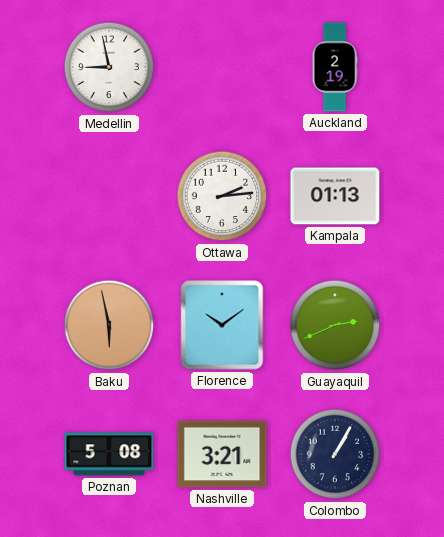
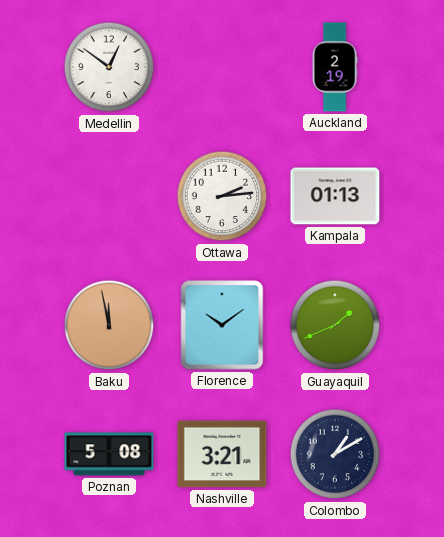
Medellin: 8:58 -> 12:51 (109, 67)
Baku: 5:58 -> 11:58 (109, 325)
Guayaquil: 2:41 -> 1:41 (335, 325)
Colombo: 1:05 -> 1:10 (335, 454)
